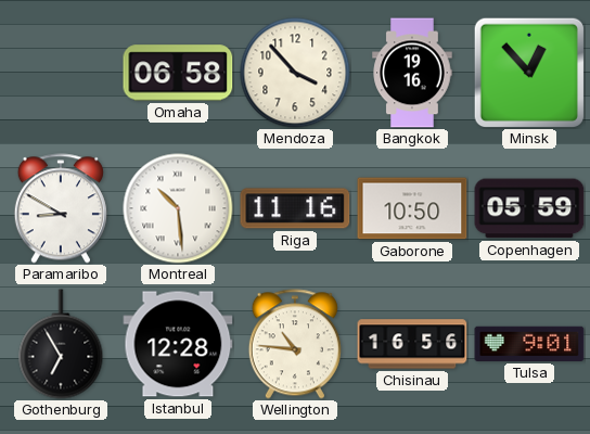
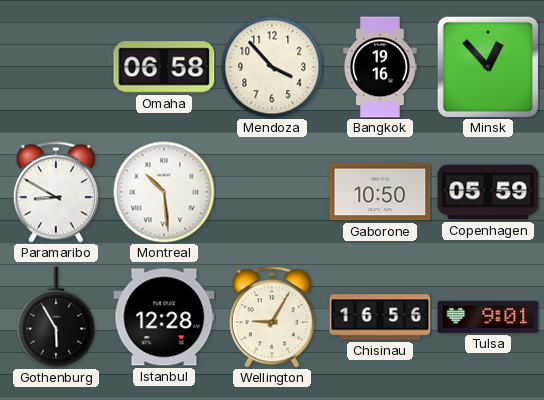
Riga: 11:16 -> none (295, 208)
Gothenburg: 6:55 -> 5:55 (56, 317)
Wellington: 10:46 -> 9:05 (272, 317)
